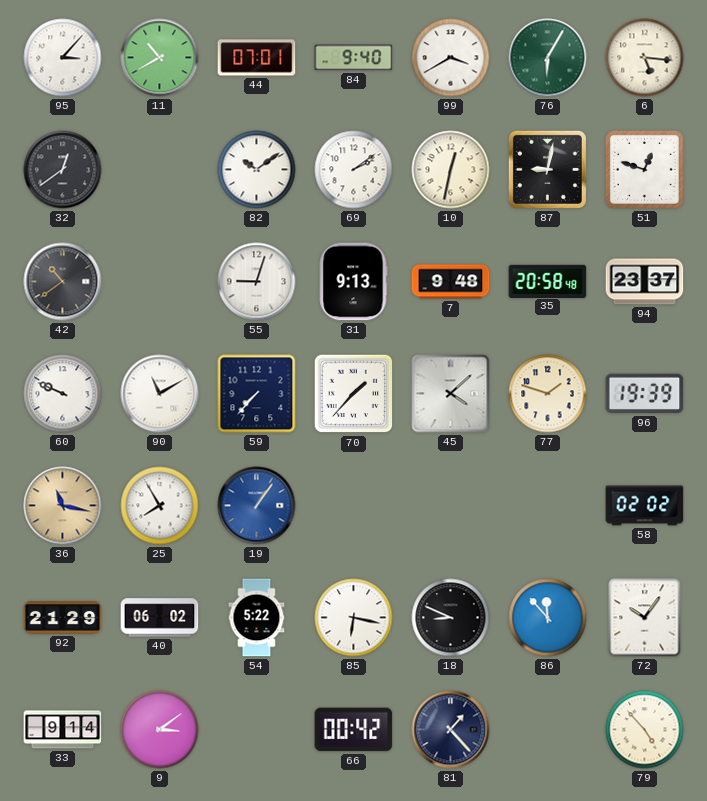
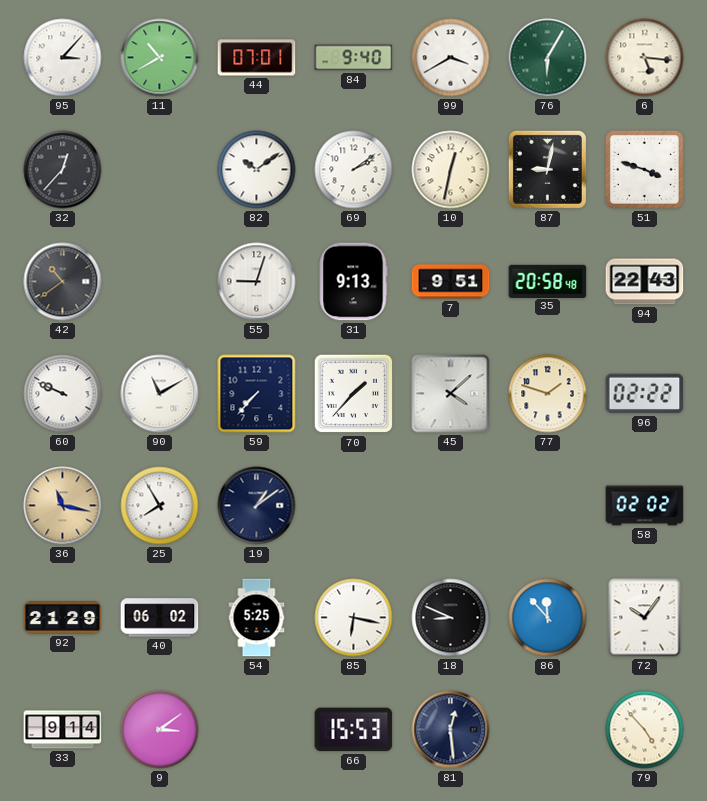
32: 12:39 -> 12:37 (63, 170)
51: 12:48 -> 3:48 (644, 169)
7: 9:48 -> 9:51 (451, 282)
94: 23:37 -> 22:43 (645, 282)
96: 19:39 -> 02:22 (645, 394)
19: 1:06 -> 1:09 (257, 506)
19 dial: blue -> navy (257, 506)
54: 5:22 -> 5:25 (257, 618)
66: 00:42 -> 15:53 (354, 730)
81: 1:23 -> 12:29 (451, 730)
